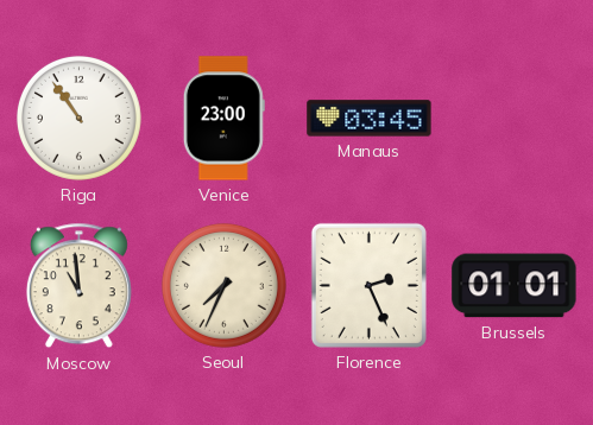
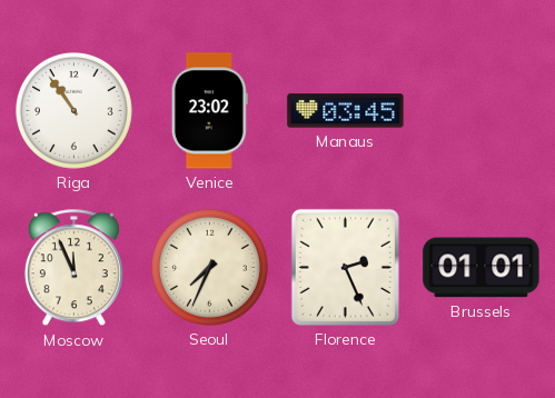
Venice: 23:00 -> 23:02 (209, 111)
Moscow: 10:59 -> 11:56 (73, 268)
